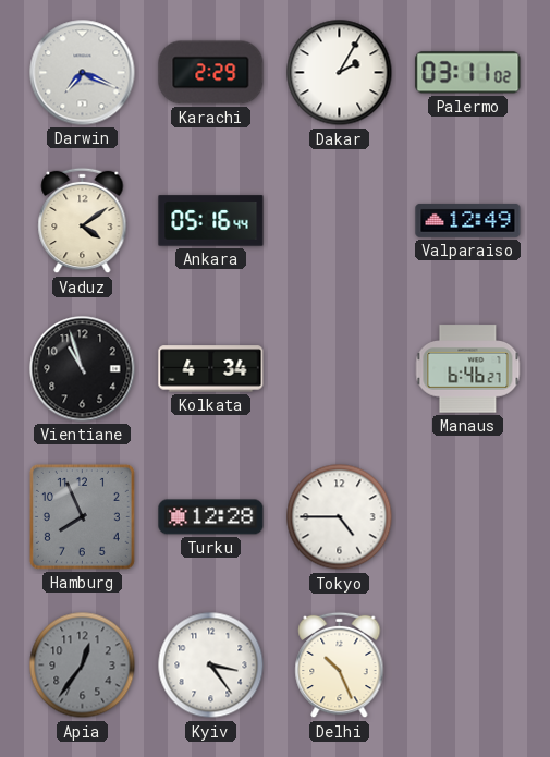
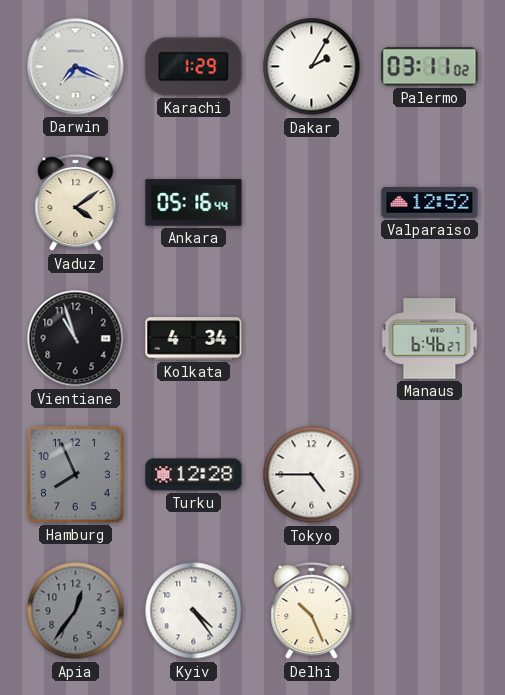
Karachi: 2:29 -> 1:29 (194, 67)
Valparaiso: 12:49 -> 12:52 (430, 202)
Kyiv: 3:24 -> 4:24 (194, 611)
